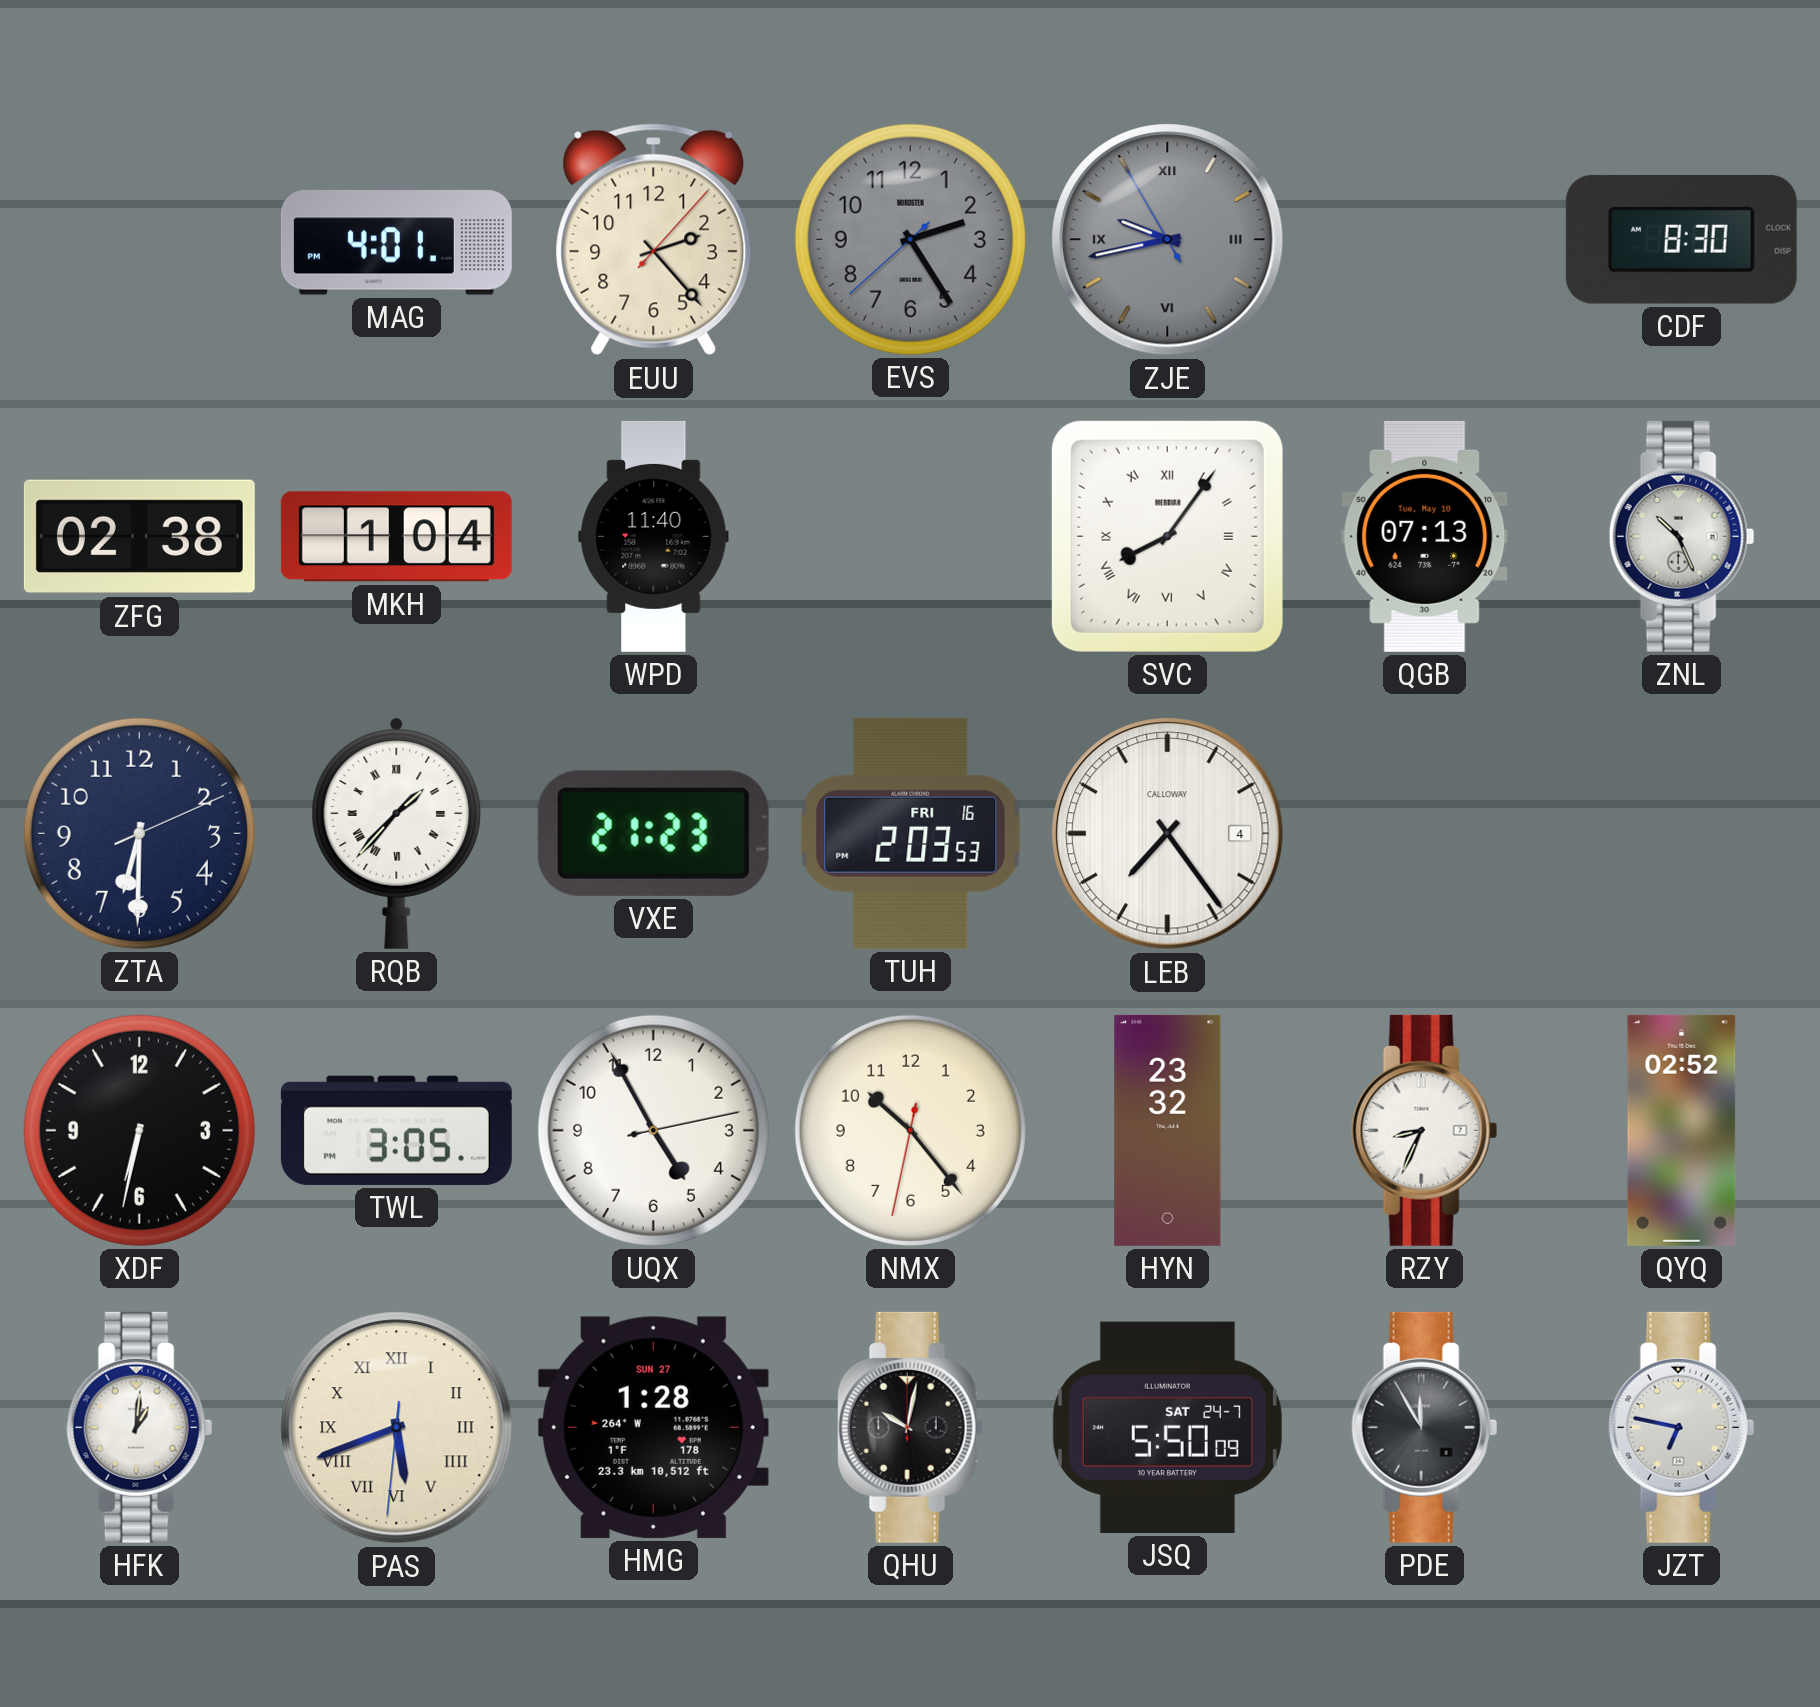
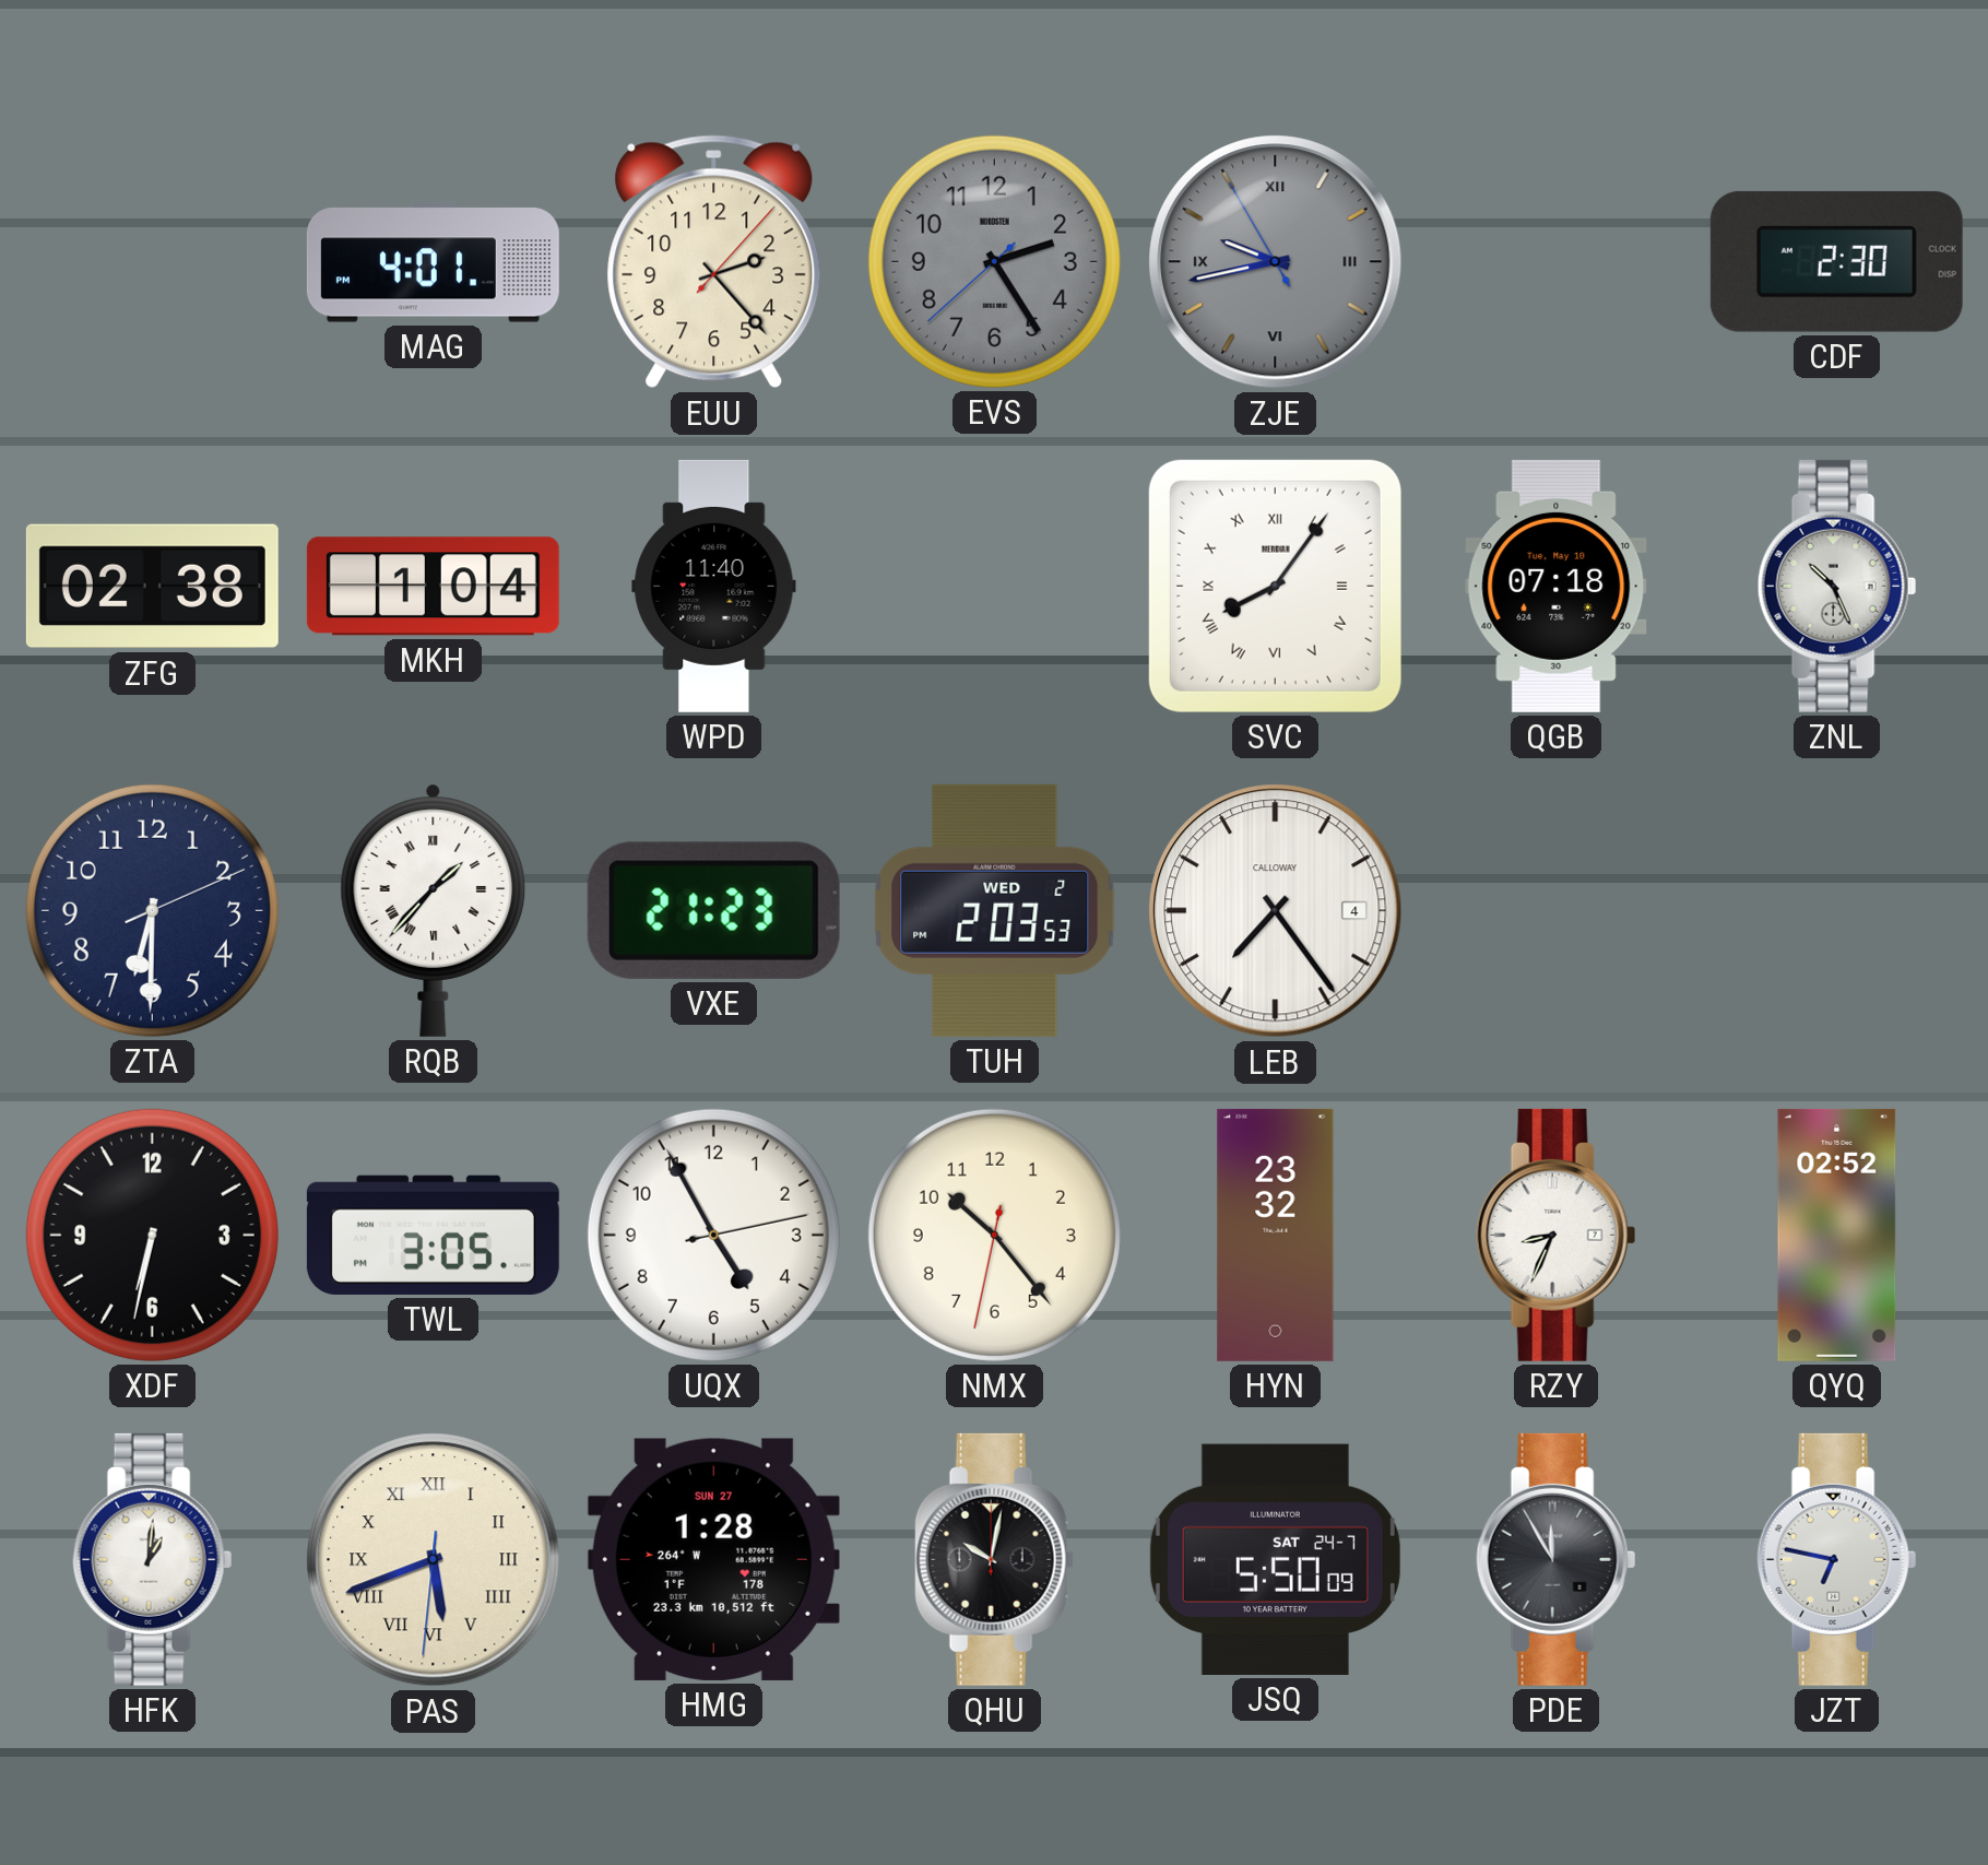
CDF: 8:30 -> 2:30 (1836, 261)
QGB: 07:13 -> 07:18 (1557, 586)
TUH date: FRI 16 -> WED 2 (995, 910)
